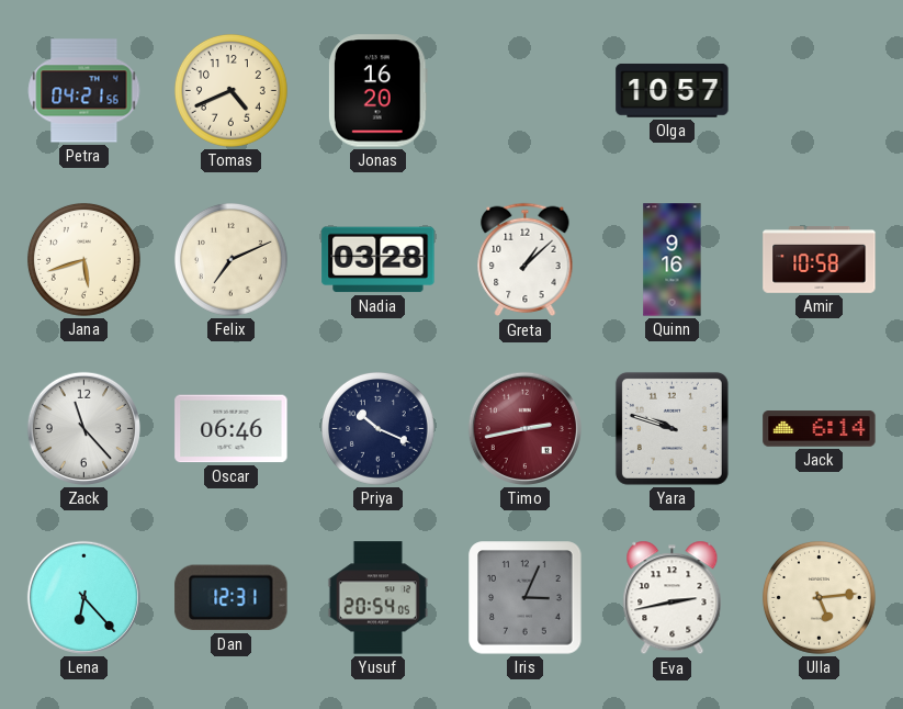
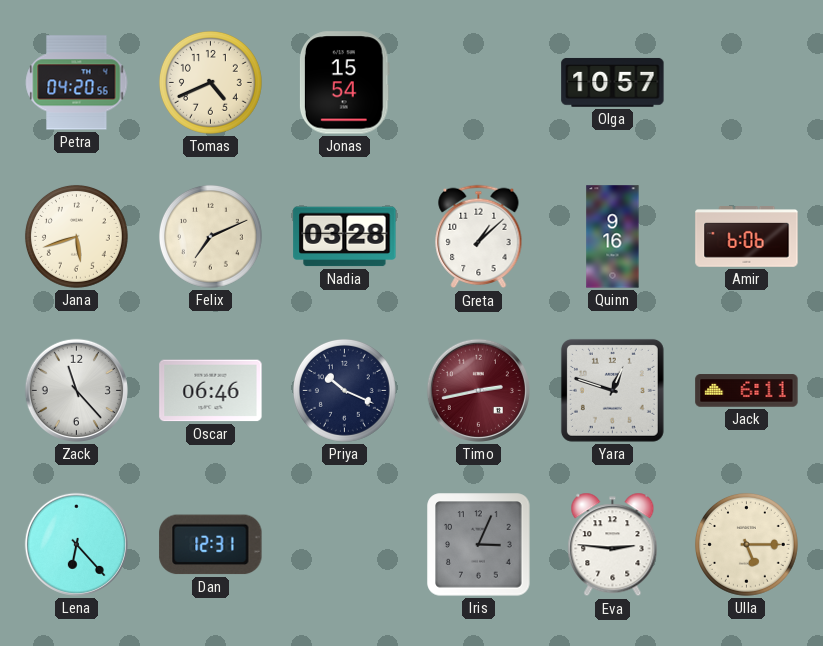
Petra: 04:21 -> 04:20 (77, 83)
Jonas: 16:20 -> 15:54 (344, 83)
Amir: 10:58 -> 6:06 (747, 237)
Yara: 9:48 -> 12:48 (612, 390)
Jack: 6:14 -> 6:11 (747, 391)
Yusuf: 20:54 -> none (379, 598)
Eva: 2:43 -> 2:46 (613, 545)
Ulla: 5:14 -> 5:15 (746, 544)
